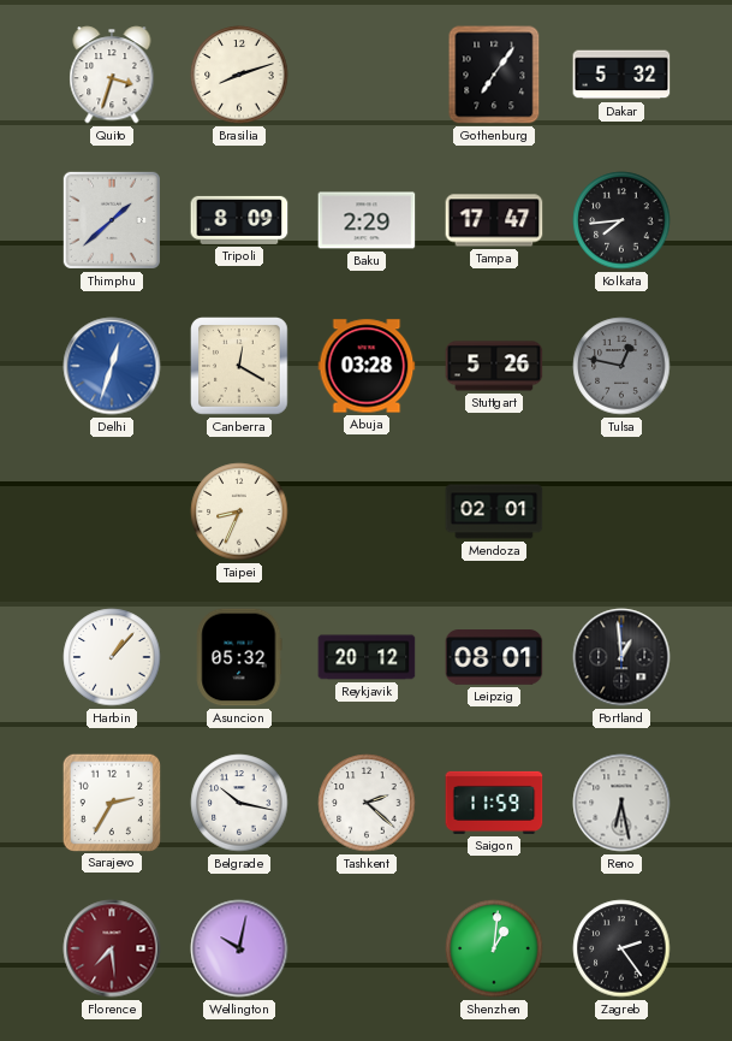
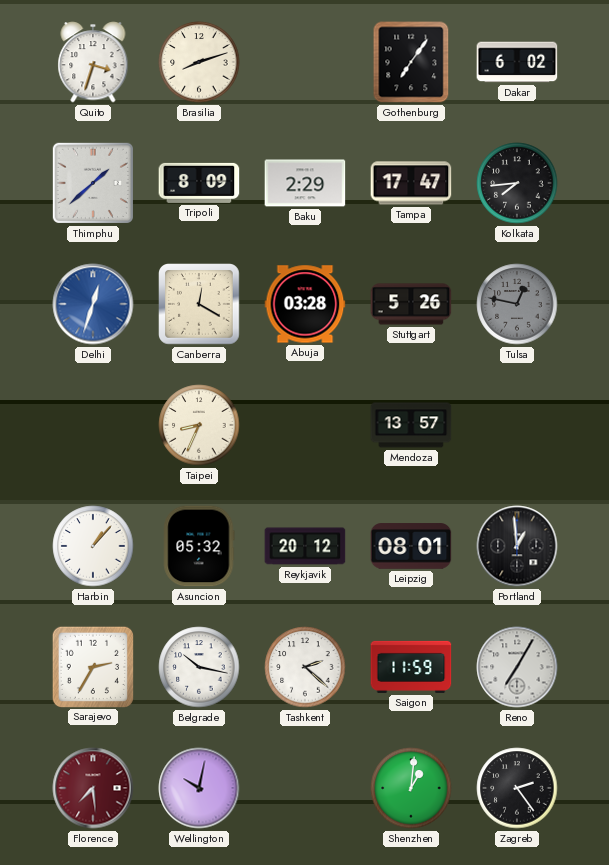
Dakar: 5:32 -> 6:02 (517, 62)
Mendoza: 02:01 -> 13:57 (411, 425)
Reno: 6:28 -> 7:05 (517, 667)
